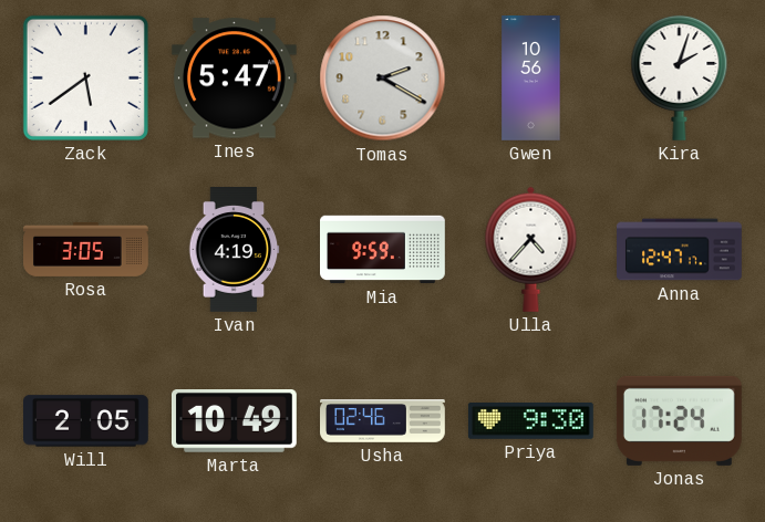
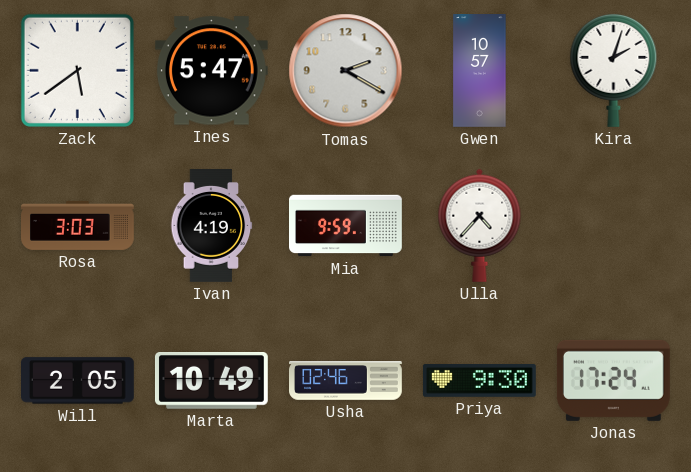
Gwen: 10:56 -> 10:57 (480, 71)
Rosa: 3:05 -> 3:03 (78, 225)
Anna: 12:47 -> none (680, 250)
